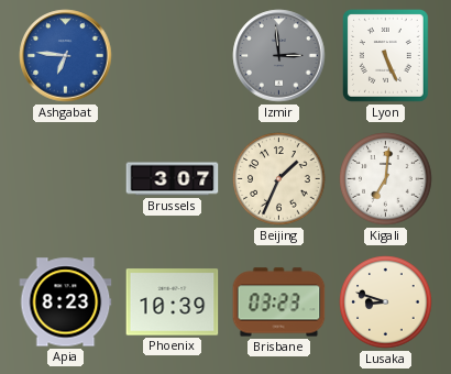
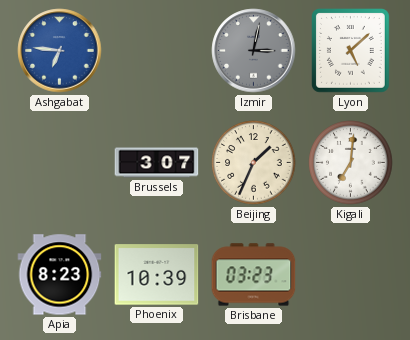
Izmir: 2:59 -> 3:02 (254, 51)
Lyon: 5:26 -> 5:08 (350, 51)
Lusaka: 8:48 -> none (386, 302)
